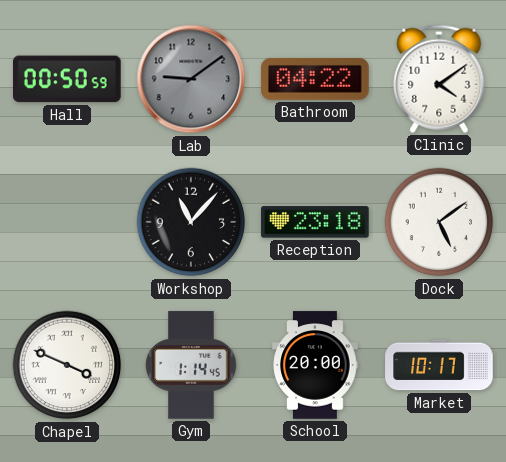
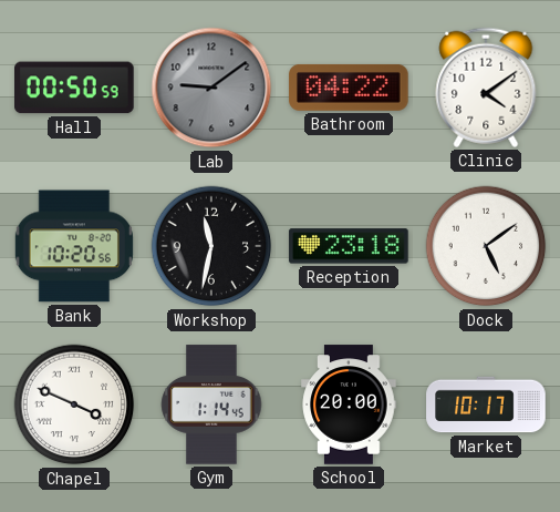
Bank: none -> 10:20 (74, 246)
Workshop: 11:07 -> 11:32 (211, 246)
